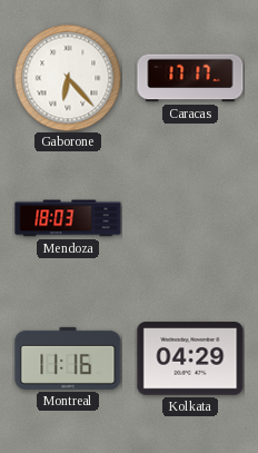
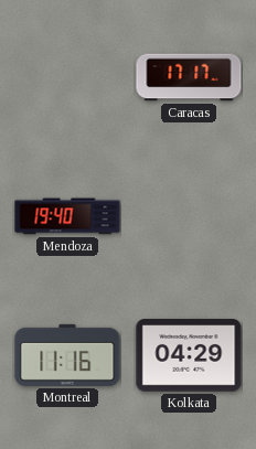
Gaborone: 6:23 -> none (68, 78)
Mendoza: 18:03 -> 19:40 (67, 216)
